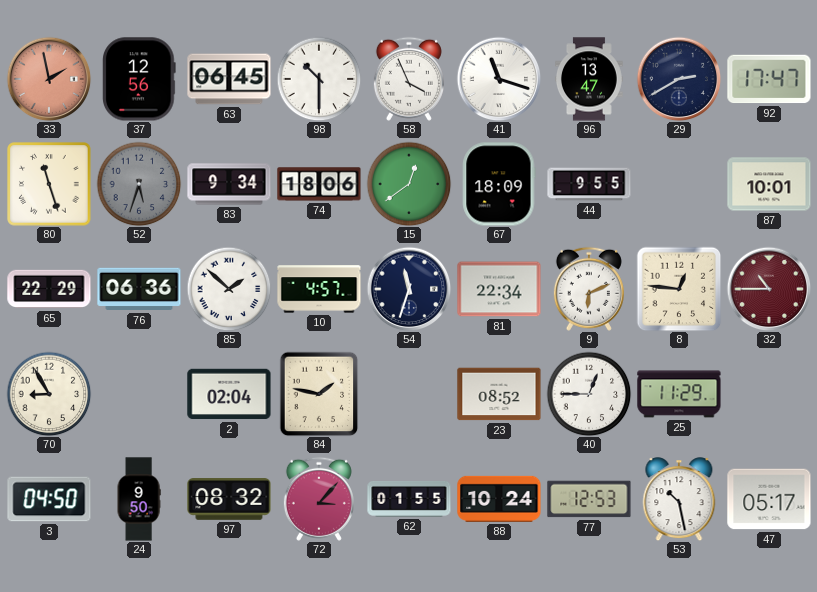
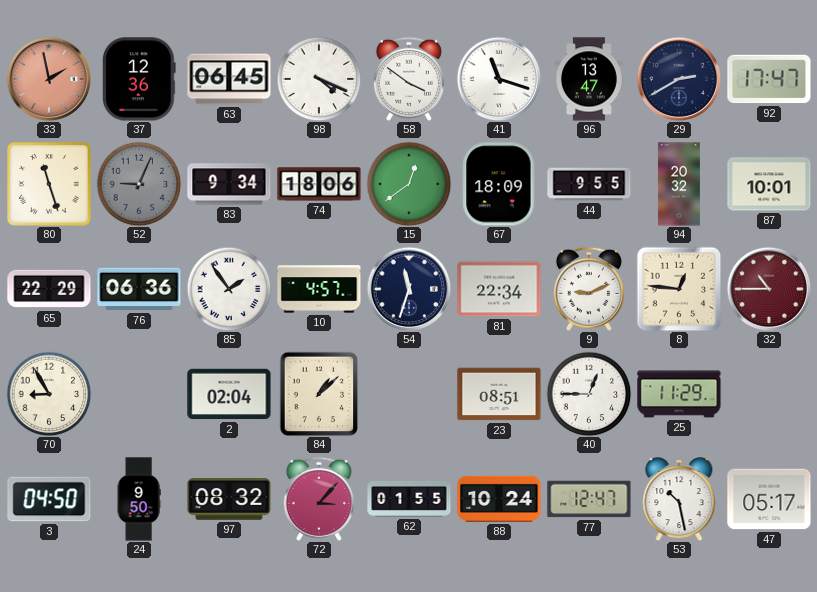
37: 12:56 -> 12:36 (140, 79)
98: 10:30 -> 4:19 (319, 79)
58: 3:56 -> 3:51 (409, 79)
52: 5:33 -> 9:04 (139, 184)
94: none -> 20:32 (679, 184)
85: 1:52 -> 1:54 (229, 289)
9: 6:11 -> 9:11 (589, 289)
84: 1:47 -> 1:08 (319, 394)
23: 08:52 -> 08:51 (499, 394)
77: 12:53 -> 12:47 (589, 499)
